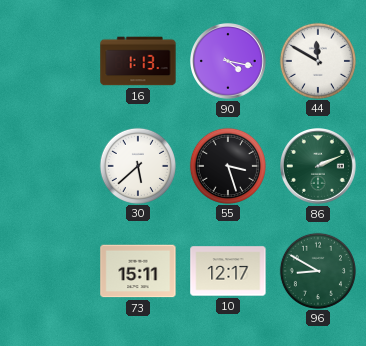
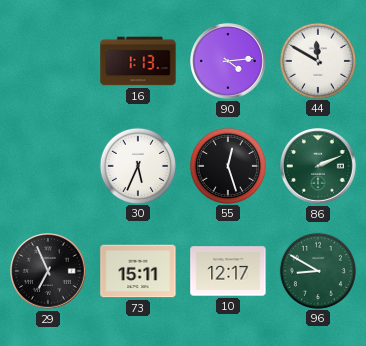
90: 4:17 -> 4:14 (229, 62)
30: 5:38 -> 5:34 (138, 165)
55: 3:27 -> 12:27 (228, 165)
29: none -> 6:56 (49, 272)
